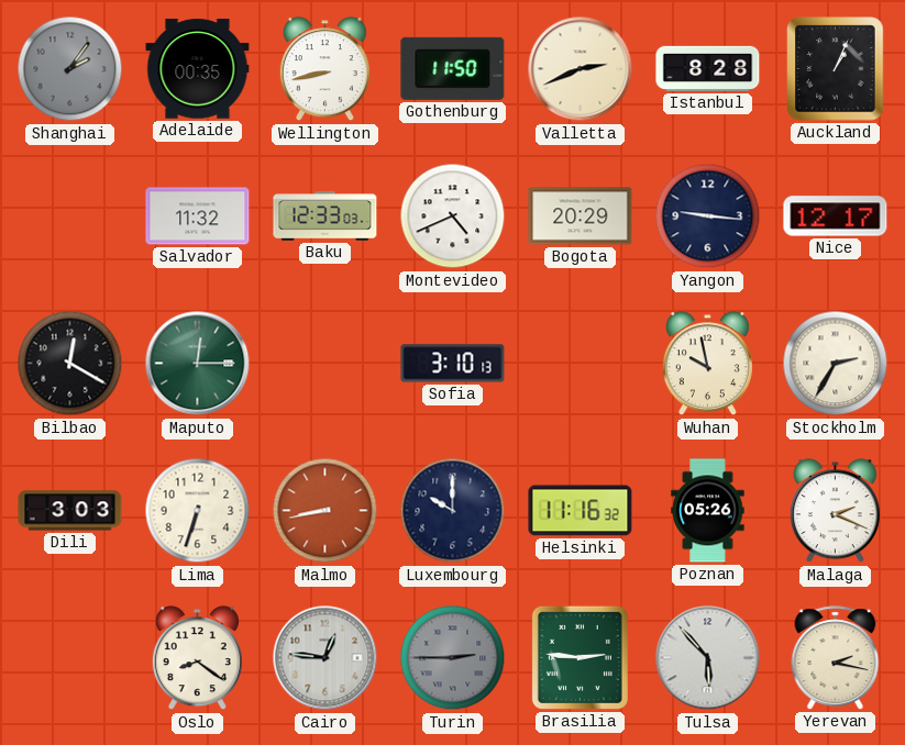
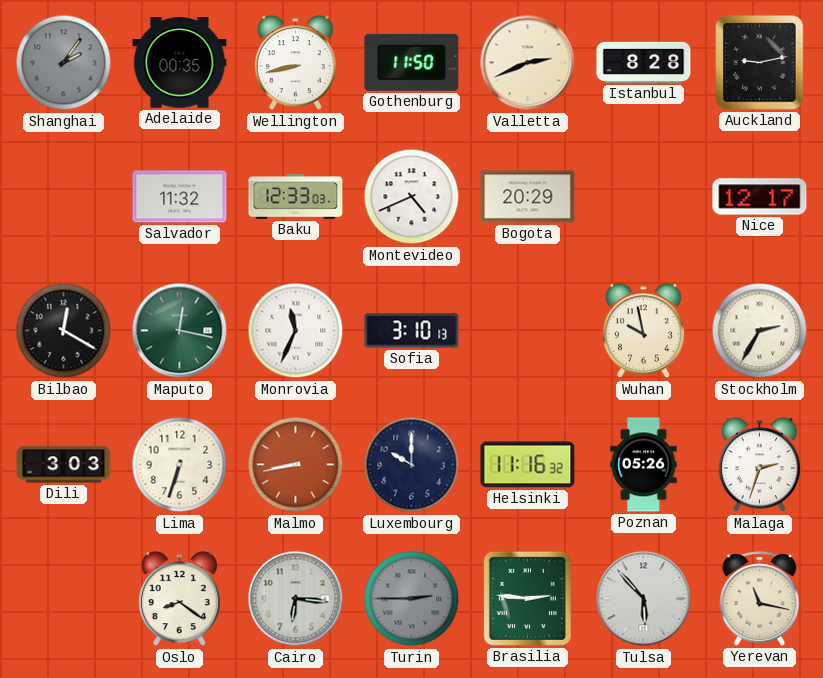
Auckland: 1:04 -> 9:13 (760, 63)
Yangon: 9:16 -> none (708, 216)
Maputo: 12:15 -> 12:17 (180, 331)
Monrovia: none -> 11:34 (296, 331)
Malaga: 2:19 -> 2:33 (759, 465)
Cairo: 12:46 -> 6:16 (296, 599)
Yerevan: 2:17 -> 11:17 (760, 599)
